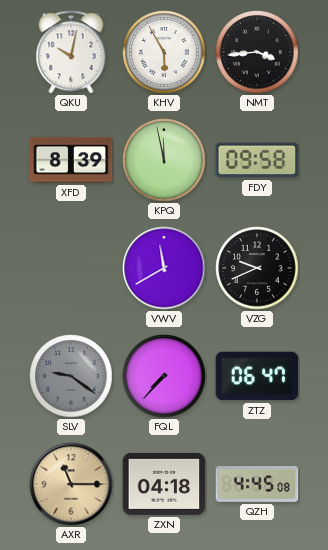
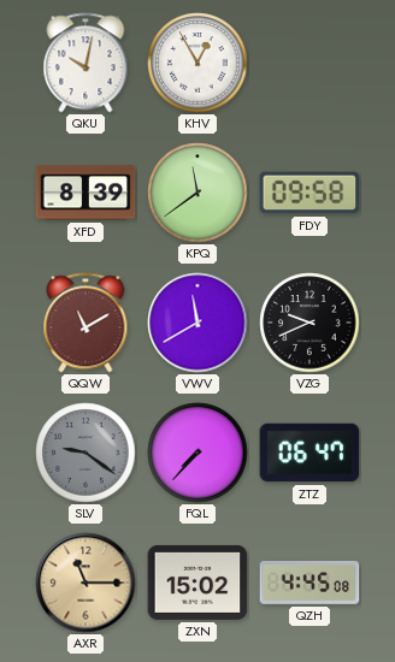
KHV: 5:55 -> 12:55 (197, 63)
NMT: 3:44 -> none (257, 52)
KPQ: 11:58 -> 11:39 (197, 193)
QQW: none -> 11:10 (86, 323)
ZXN: 04:18 -> 15:02 (197, 583)
